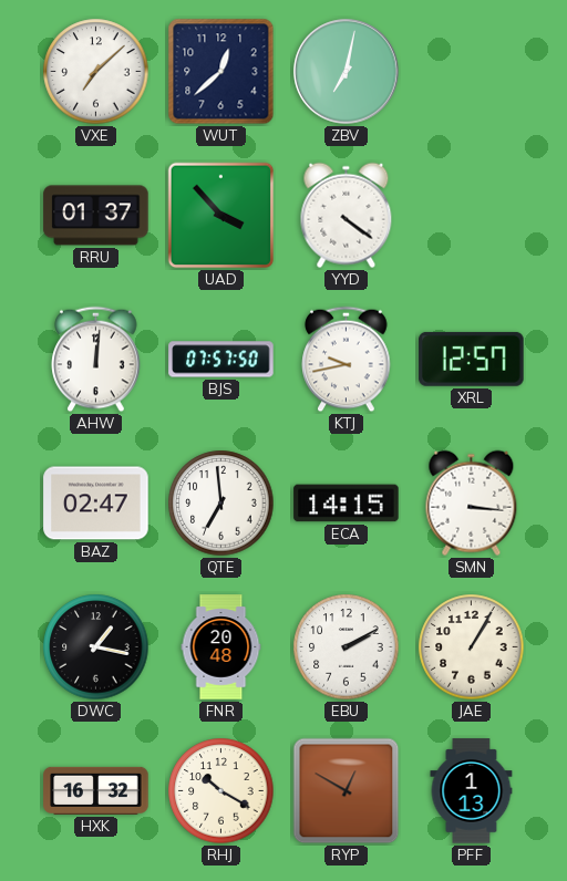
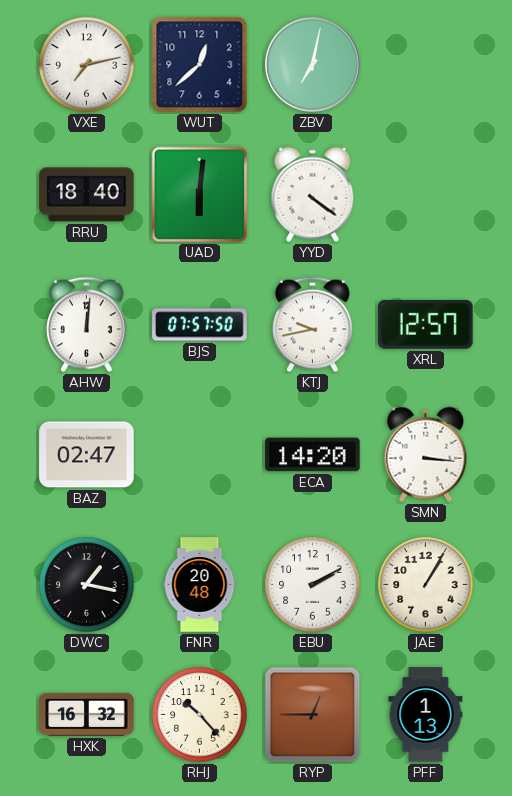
VXE: 7:08 -> 7:13 (87, 65)
RRU: 01:37 -> 18:40 (87, 195)
UAD: 3:53 -> 6:01 (200, 195)
QTE: 6:59 -> none (221, 504)
ECA: 14:15 -> 14:20 (313, 455)
RHJ: 10:20 -> 10:23 (200, 715)
RYP: 12:50 -> 12:45 (313, 715)
